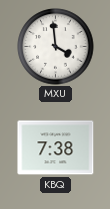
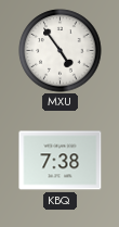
MXU: 3:59 -> 4:54 (61, 51)
